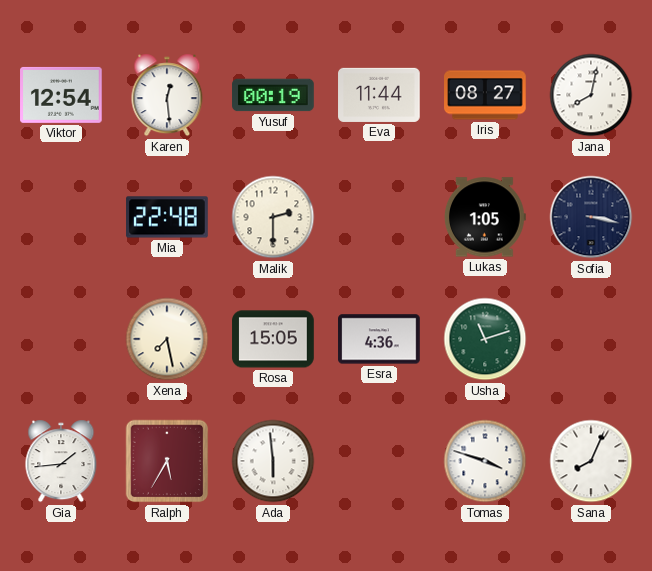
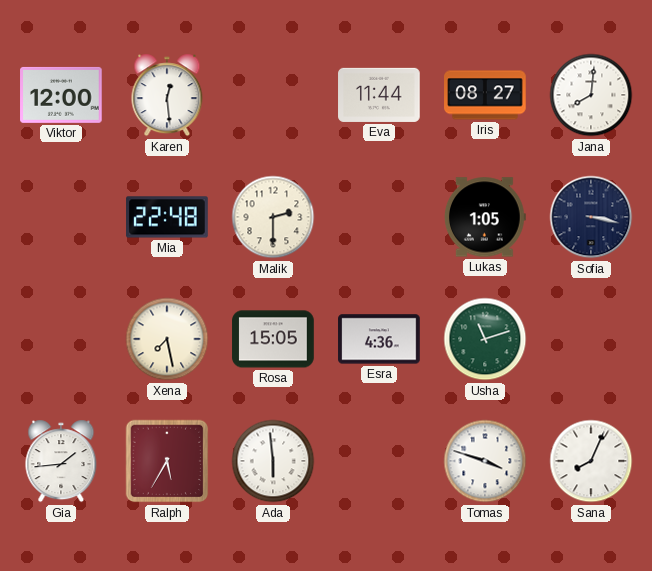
Viktor: 12:54 -> 12:00 (61, 95)
Yusuf: 00:19 -> none (273, 95)
Jana: 8:02 -> 8:01 (591, 95)
